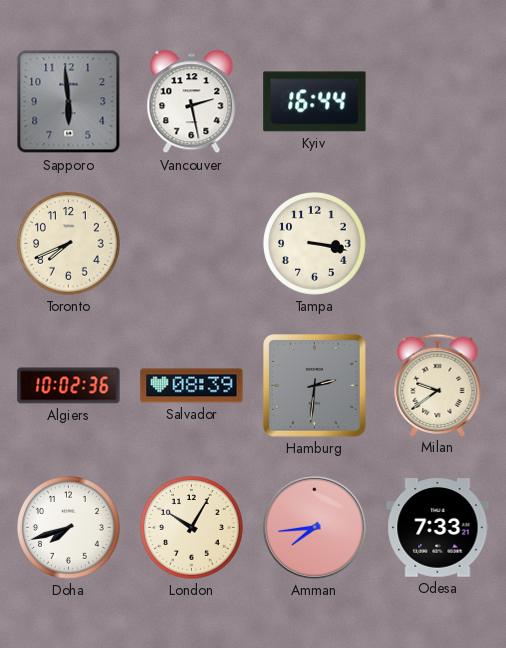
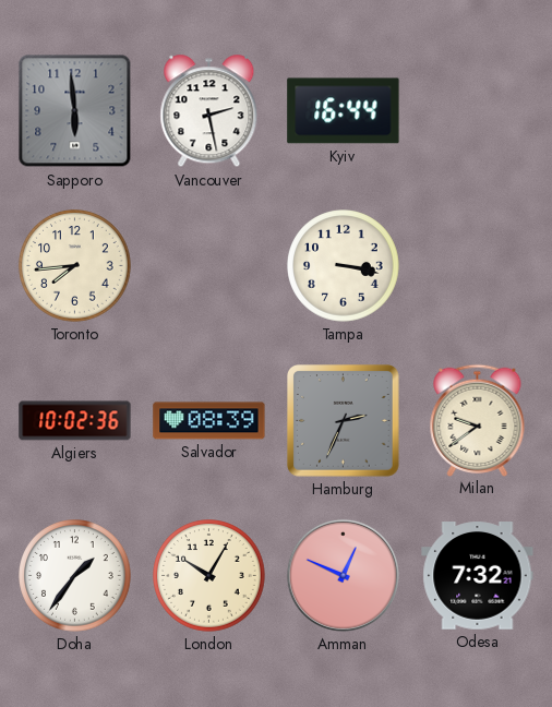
Toronto: 7:41 -> 7:44 (75, 266)
Hamburg: 2:31 -> 2:34 (344, 421)
Doha: 7:42 -> 1:36 (75, 576)
Amman: 7:44 -> 12:49 (343, 575)
Odesa: 7:33 -> 7:32 (478, 576)
